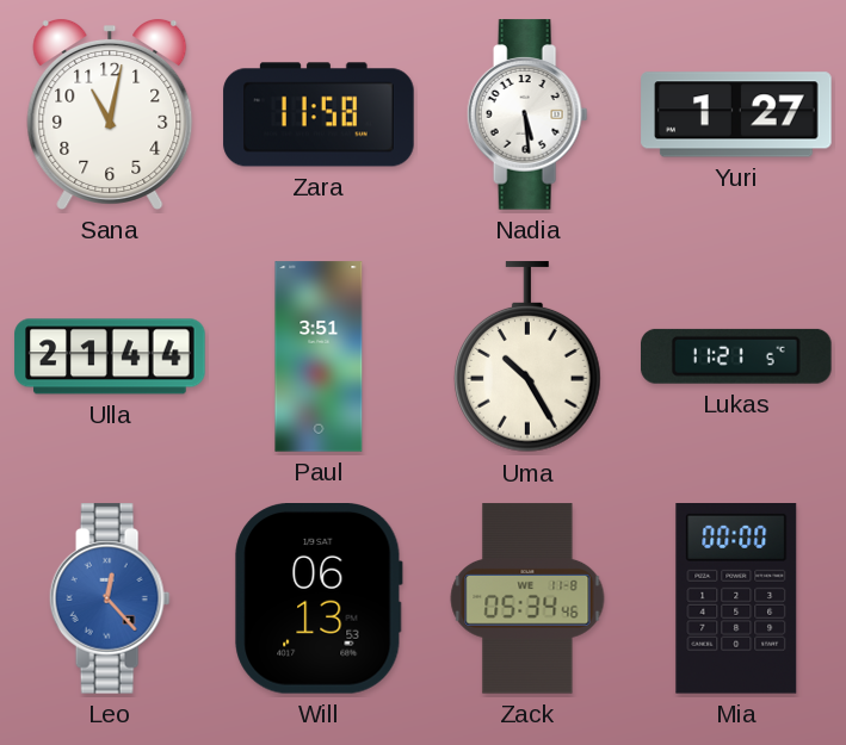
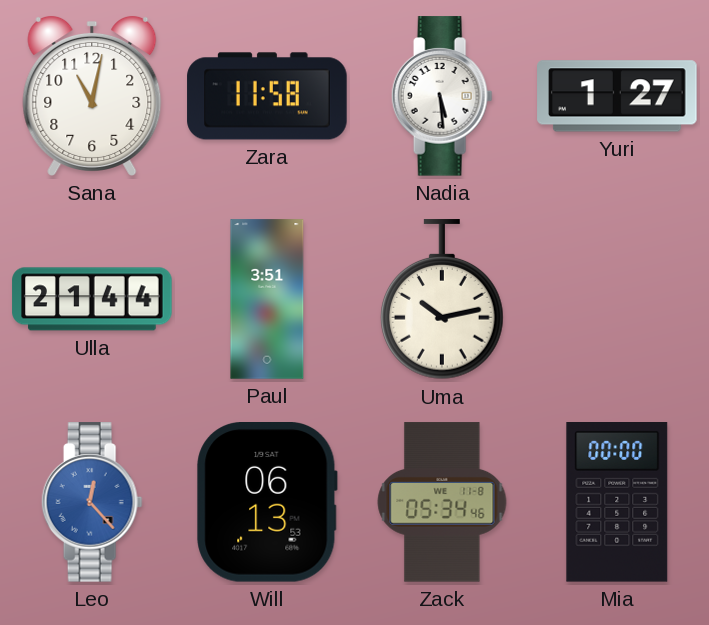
Uma: 10:25 -> 10:13 (443, 300)
Lukas: 11:21 -> none (737, 356)
